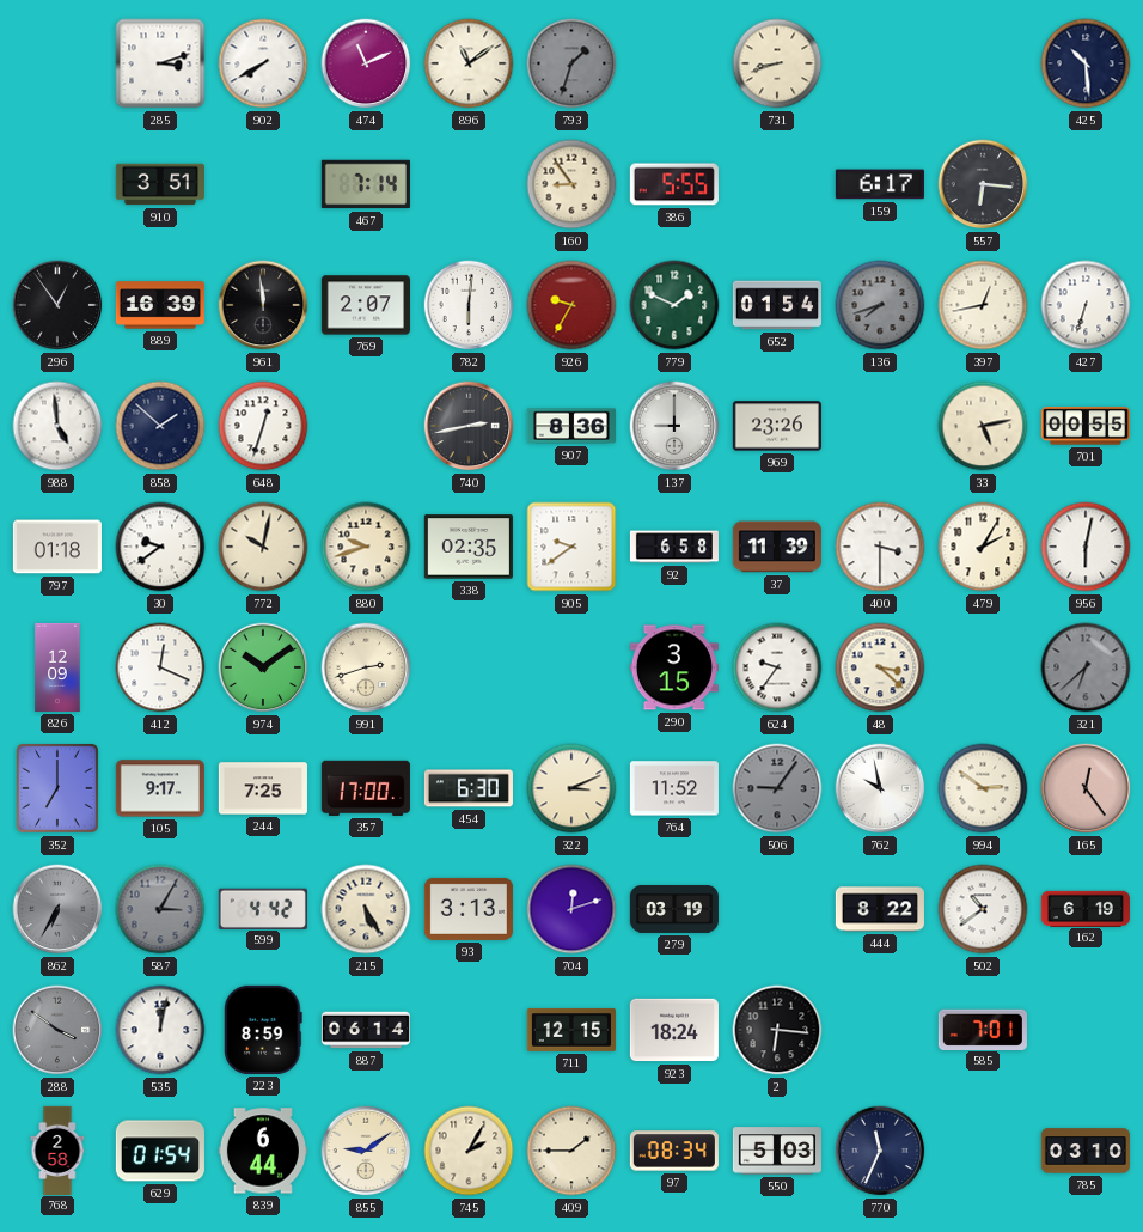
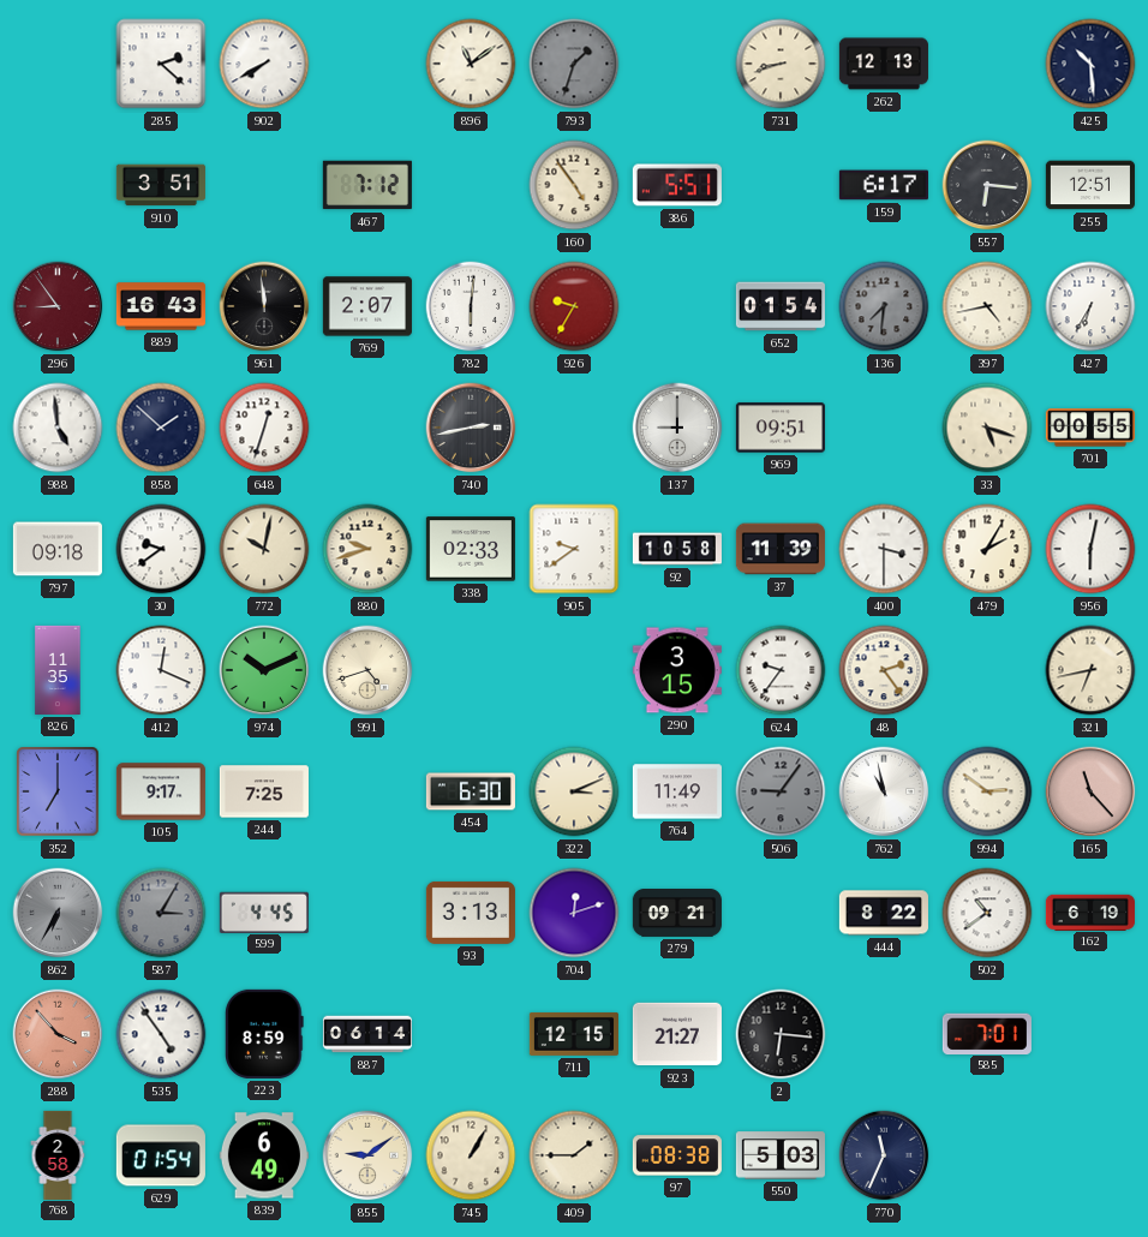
285: 3:12 -> 2:22 (161, 64)
474: 11:11 -> none (366, 63)
262: none -> 12:13 (884, 64)
467: 7:14 -> 7:12 (367, 185)
160: 8:54 -> 4:54 (574, 185)
386: 5:55 -> 5:51 (677, 185)
255: none -> 12:51 (1090, 185)
296: 12:54 -> 8:54 (58, 306)
296 dial: black -> burgundy (58, 306)
889: 16:39 -> 16:43 (161, 306)
779: 1:49 -> none (674, 305)
136: 7:42 -> 7:31 (884, 306)
397: 12:43 -> 4:43 (987, 306)
427: 6:33 -> 6:35 (1090, 306)
907: 8:36 -> none (571, 426)
969: 23:26 -> 09:51 (781, 428)
33: 5:13 -> 5:18 (987, 428)
797: 01:18 -> 09:18 (58, 549)
338: 02:35 -> 02:33 (471, 549)
92: 6:58 -> 10:58 (677, 549)
826: 12:09 -> 11:35 (58, 670)
974: 10:09 -> 10:11 (264, 670)
991: 2:42 -> 4:42 (367, 670)
48: 3:22 -> 2:24 (884, 670)
321: 6:38 -> 6:43 (1090, 670)
321 dial: grey -> cream (1090, 670)
357: 17:00 -> none (366, 788)
764: 11:52 -> 11:49 (677, 791)
762: 9:58 -> 10:58 (884, 791)
165: 12:24 -> 11:23 (1090, 791)
599: 4:42 -> 4:45 (264, 912)
215: 5:25 -> none (366, 909)
279: 03:19 -> 09:21 (677, 914)
288: 3:51 -> 3:53 (58, 1034)
288 dial: grey -> salmon (58, 1034)
535: 12:02 -> 4:54 (161, 1034)
923: 18:24 -> 21:27 (677, 1034)
839: 6:44 -> 6:49 (264, 1155)
745: 2:05 -> 1:05 (471, 1155)
97: 08:34 -> 08:38 (677, 1155)
785: 03:10 -> none (1086, 1151)
